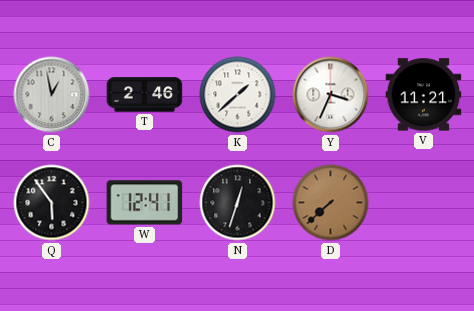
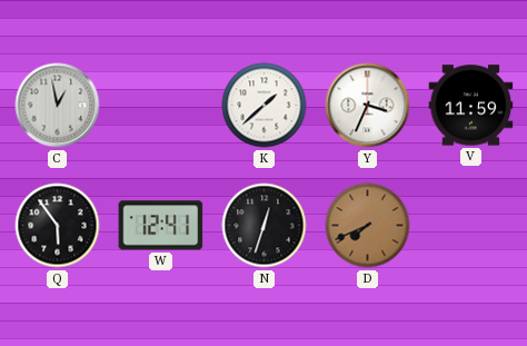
T: 2:46 -> none (145, 95)
V: 11:21 -> 11:59 (471, 106)
D: 7:38 -> 7:41 (368, 226)
